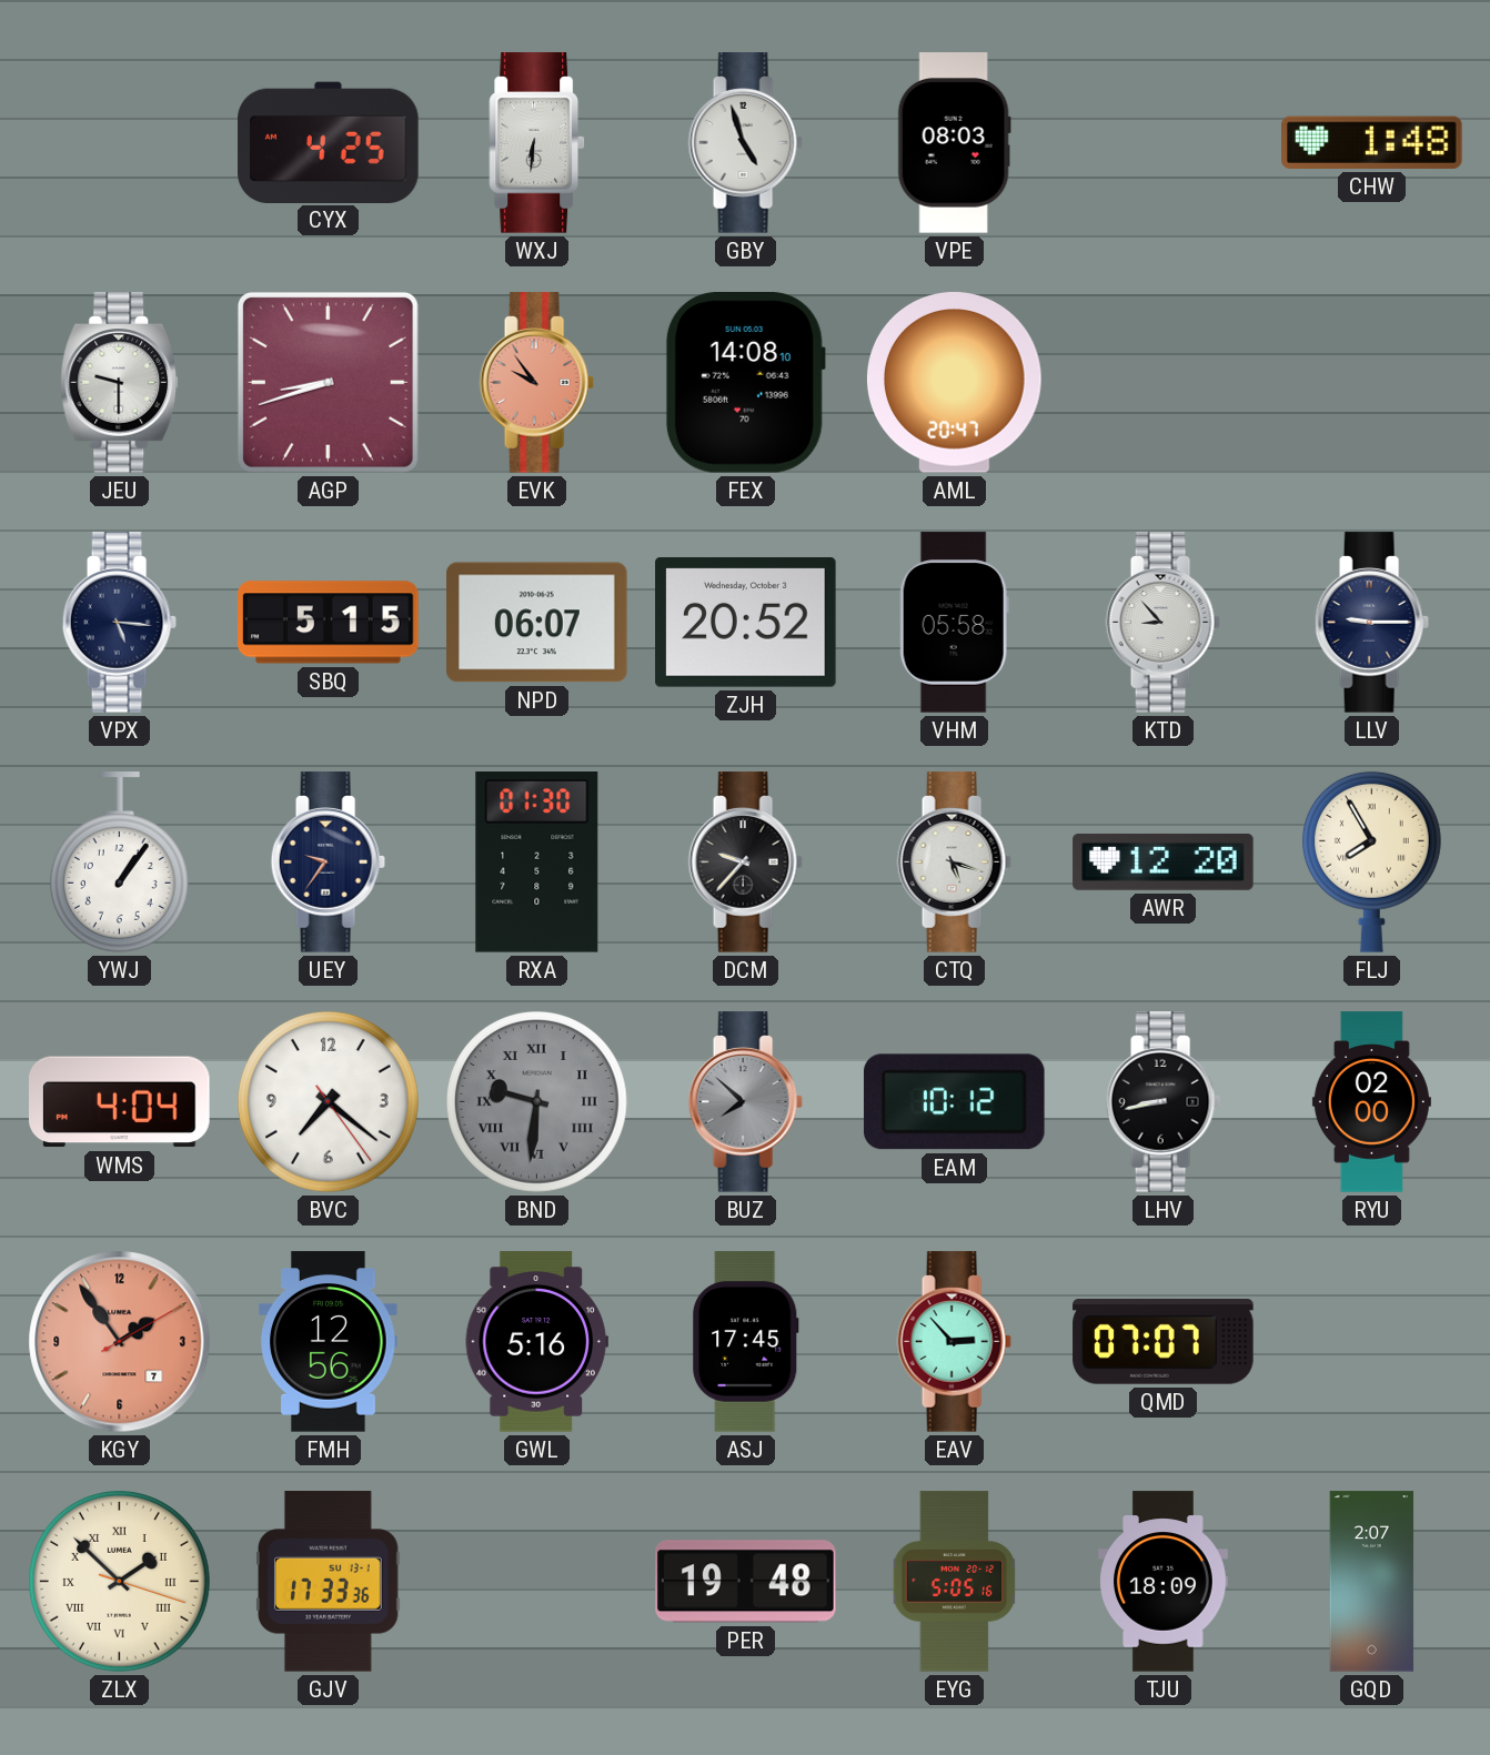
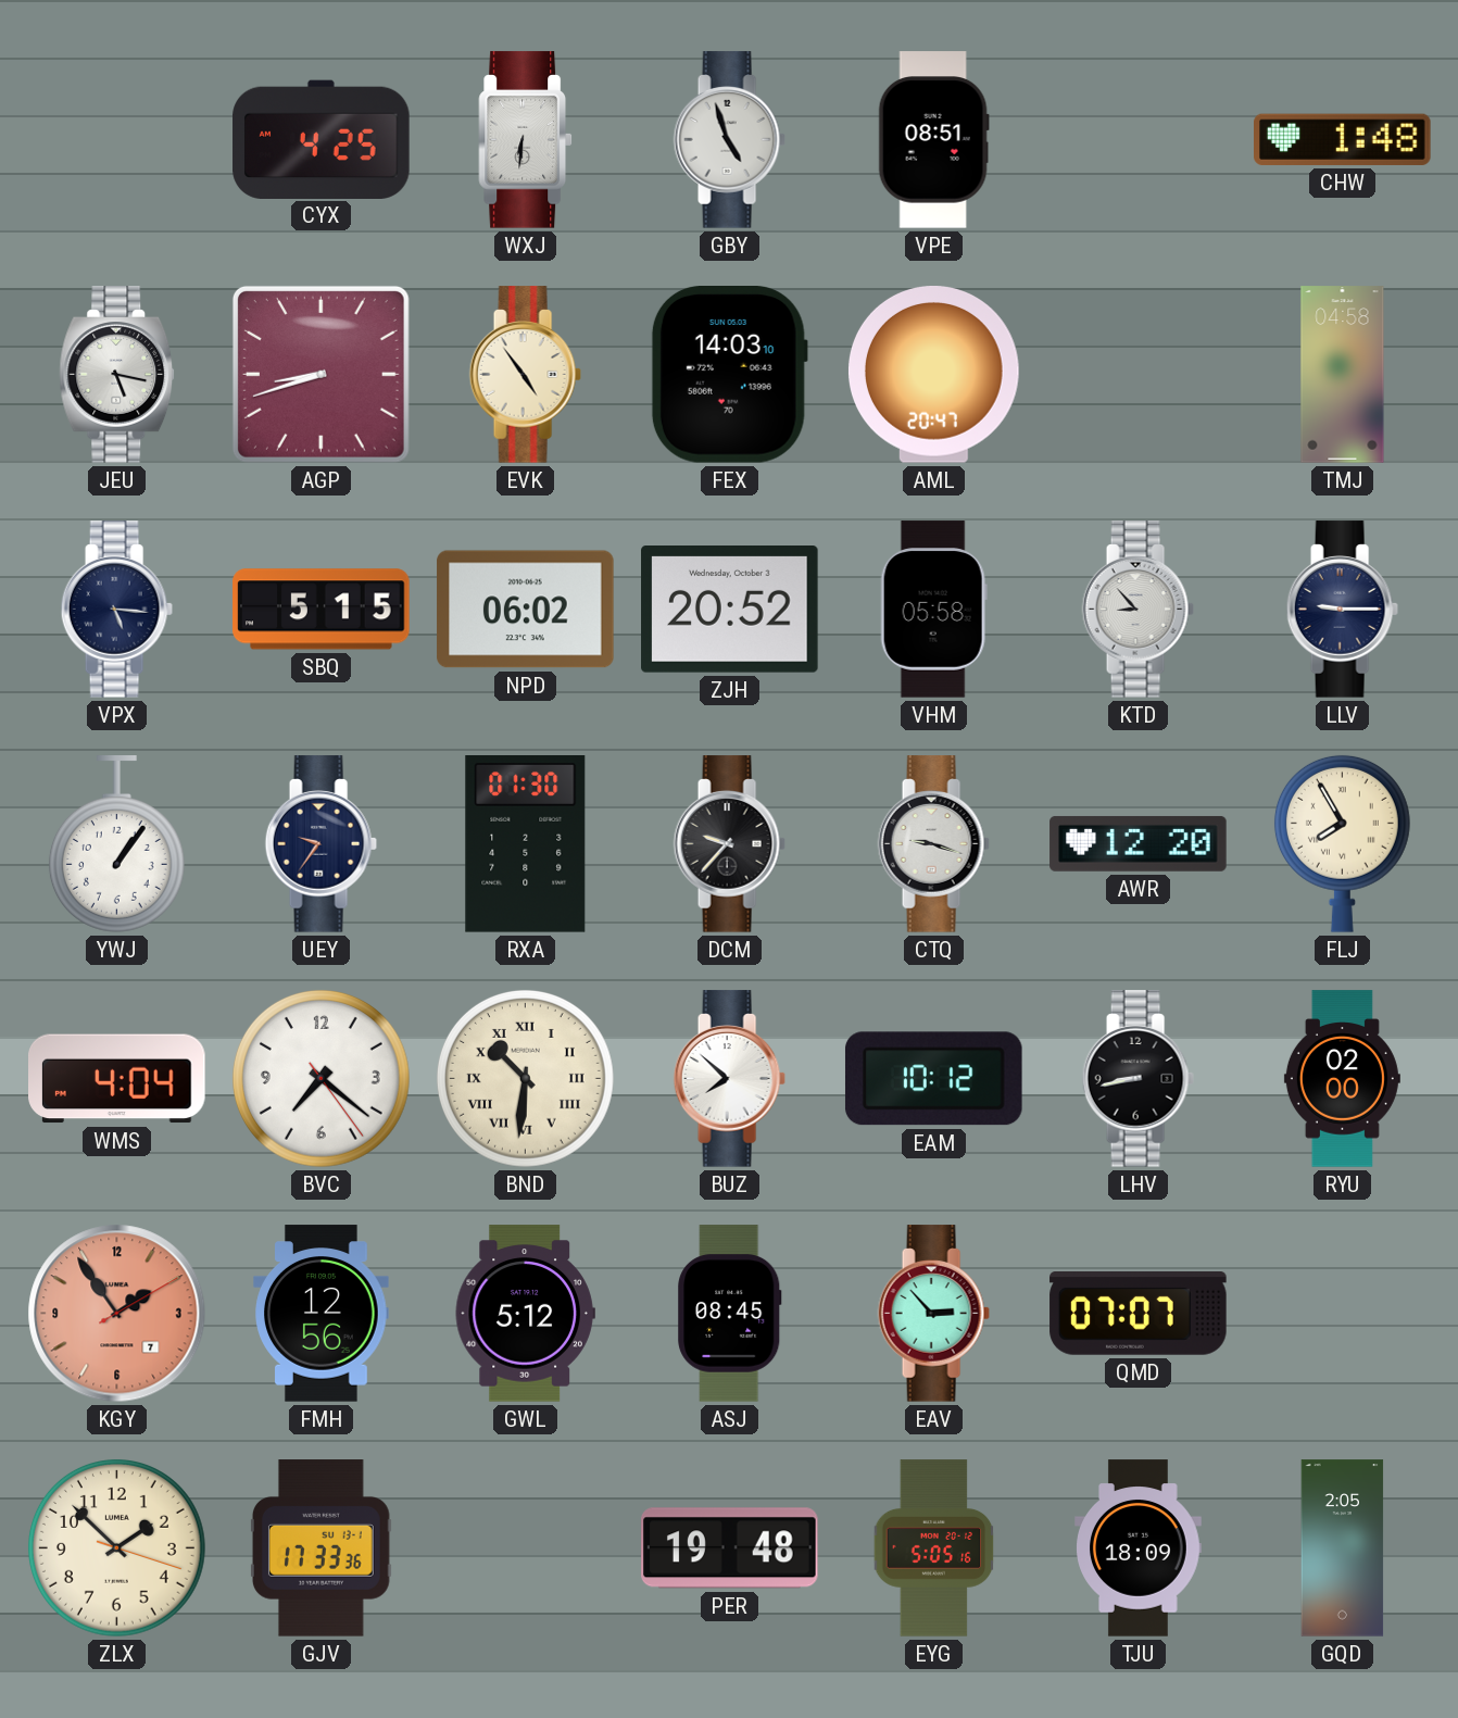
VPE: 08:03 -> 08:51 (933, 140)
JEU: 9:30 -> 5:17 (117, 375)
EVK: 9:54 -> 4:54 (525, 375)
EVK dial: salmon -> cream (525, 375)
FEX: 14:08 -> 14:03 (729, 375)
TMJ: none -> 04:58 (1343, 375)
NPD: 06:07 -> 06:02 (526, 610)
CTQ: 5:18 -> 9:18 (933, 844)
BND: 9:31 -> 10:31 (525, 1078)
BND dial: grey -> cream (525, 1078)
BUZ dial: grey -> white (729, 1079)
GWL: 5:16 -> 5:12 (525, 1314)
ASJ: 17:45 -> 08:45 (730, 1314)
ZLX numerals: Roman -> Arabic (116, 1547)
GQD: 2:07 -> 2:05 (1343, 1548)
